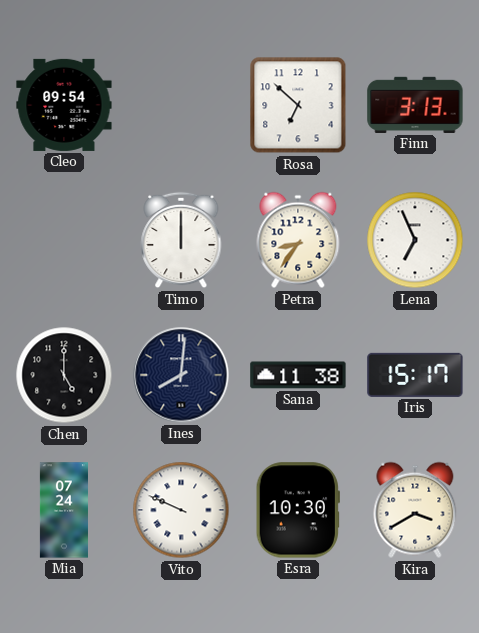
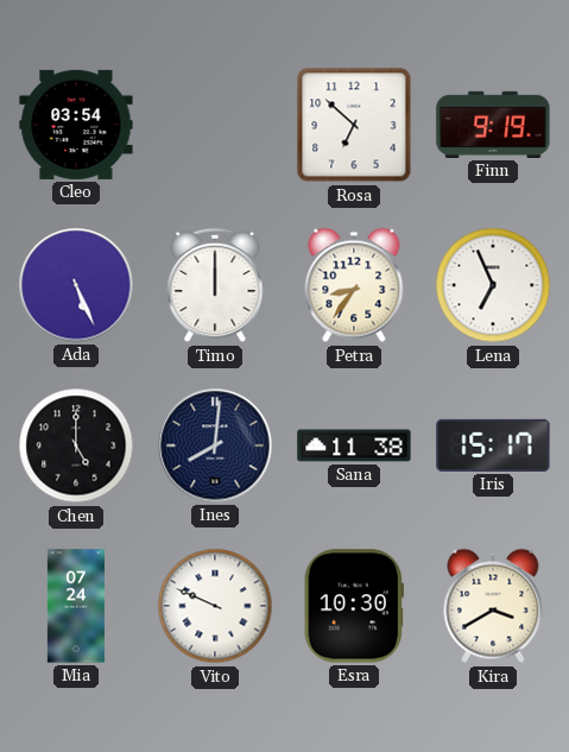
Cleo: 09:54 -> 03:54 (76, 125)
Finn: 3:13 -> 9:19 (493, 125)
Ada: none -> 5:26 (76, 285)
